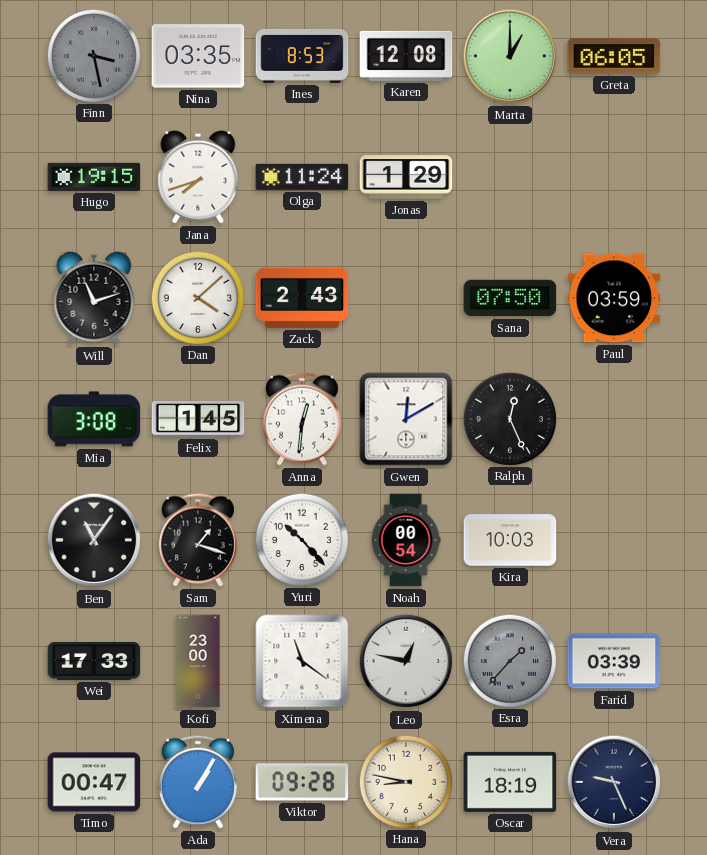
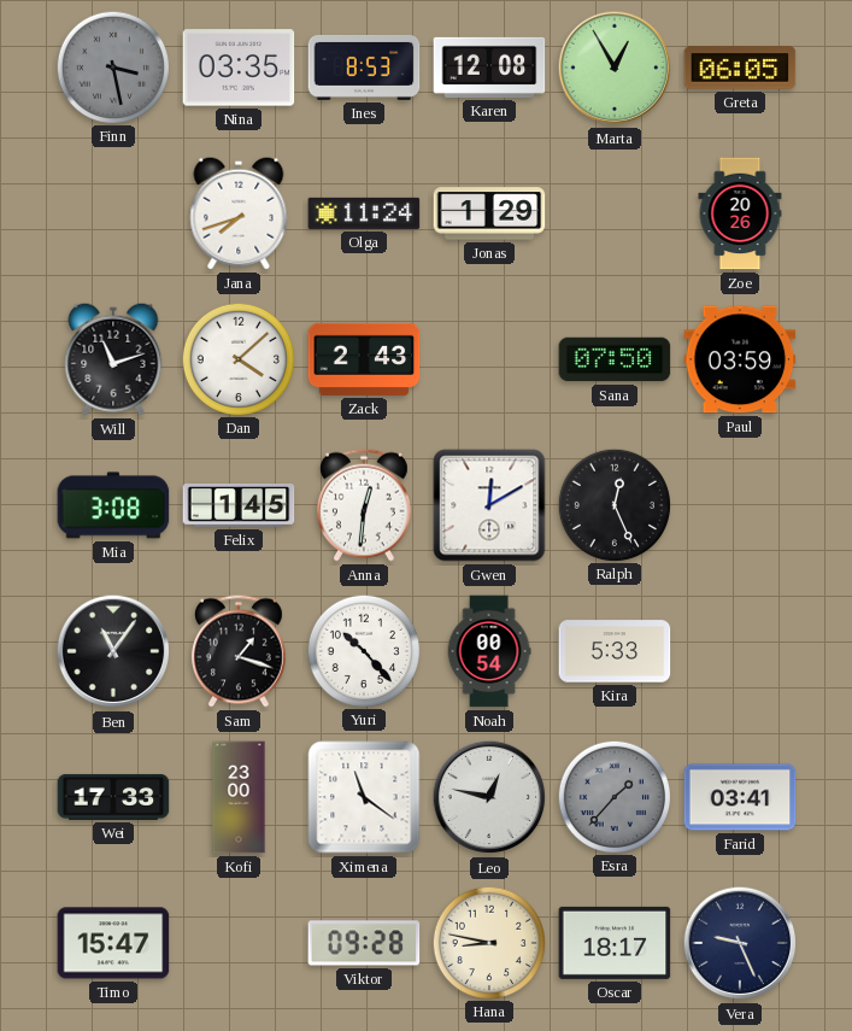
Marta: 1:00 -> 12:55 (615, 68)
Hugo: 19:15 -> none (94, 177)
Zoe: none -> 20:26 (740, 213)
Kira: 10:03 -> 5:33 (615, 651)
Farid: 03:39 -> 03:41 (740, 797)
Timo: 00:47 -> 15:47 (113, 943)
Ada: 1:05 -> none (198, 782)
Oscar: 18:19 -> 18:17 (615, 943)
